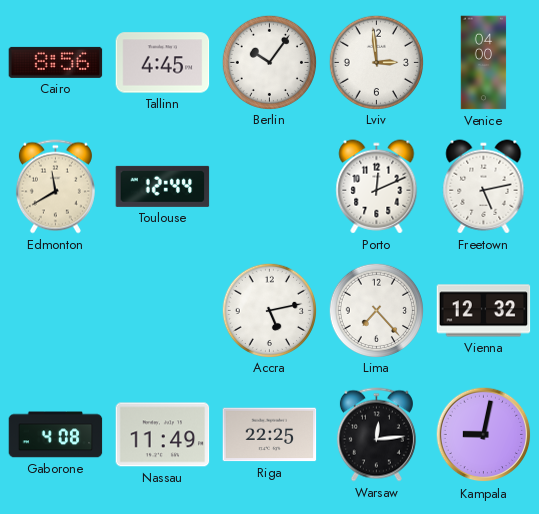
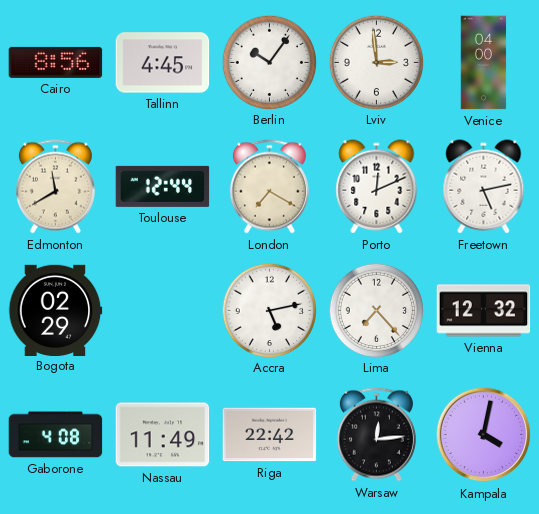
London: none -> 7:20 (269, 187)
Bogota: none -> 02:29 (55, 310)
Riga: 22:25 -> 22:42 (270, 435)
Kampala: 9:02 -> 4:02 (484, 435)
